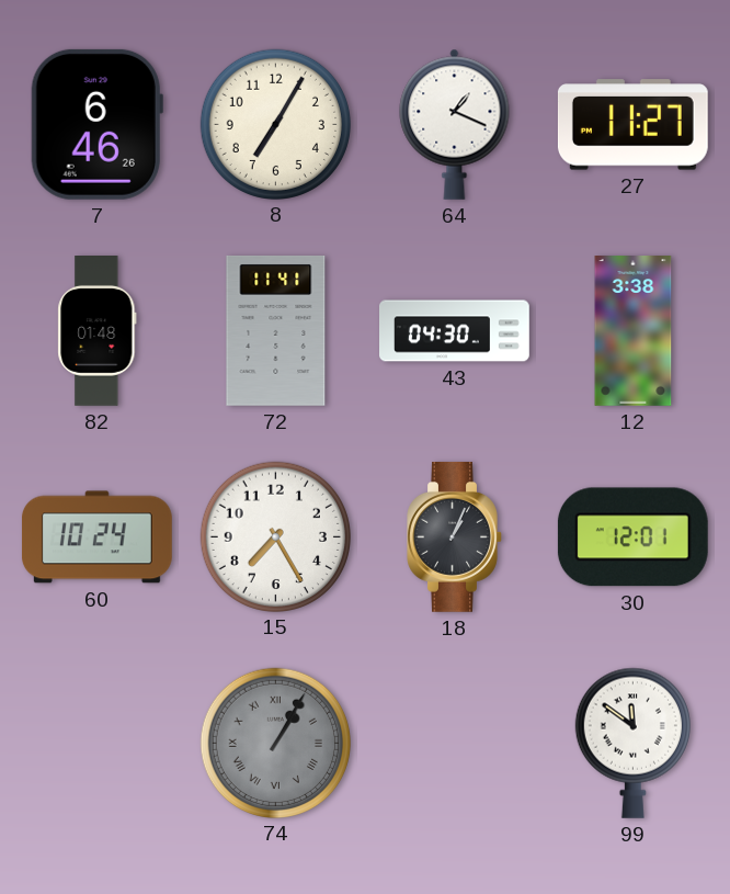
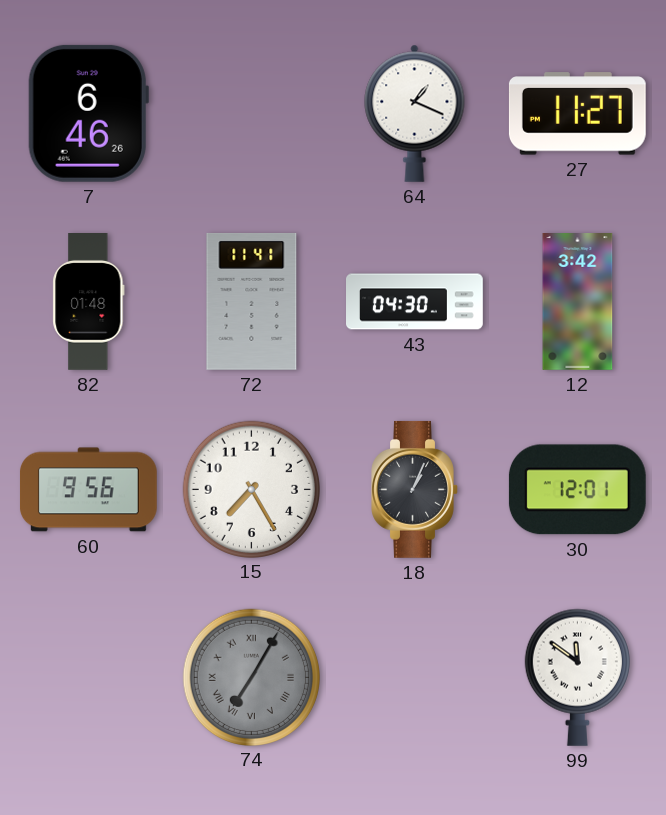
8: 7:05 -> none (275, 124)
12: 3:38 -> 3:42 (578, 302)
60: 10:24 -> 9:56 (88, 490)
74: 1:05 -> 7:05 (251, 677)
